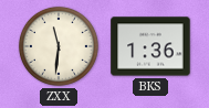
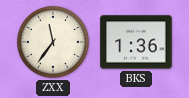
ZXX: 11:31 -> 11:36 (53, 42)
